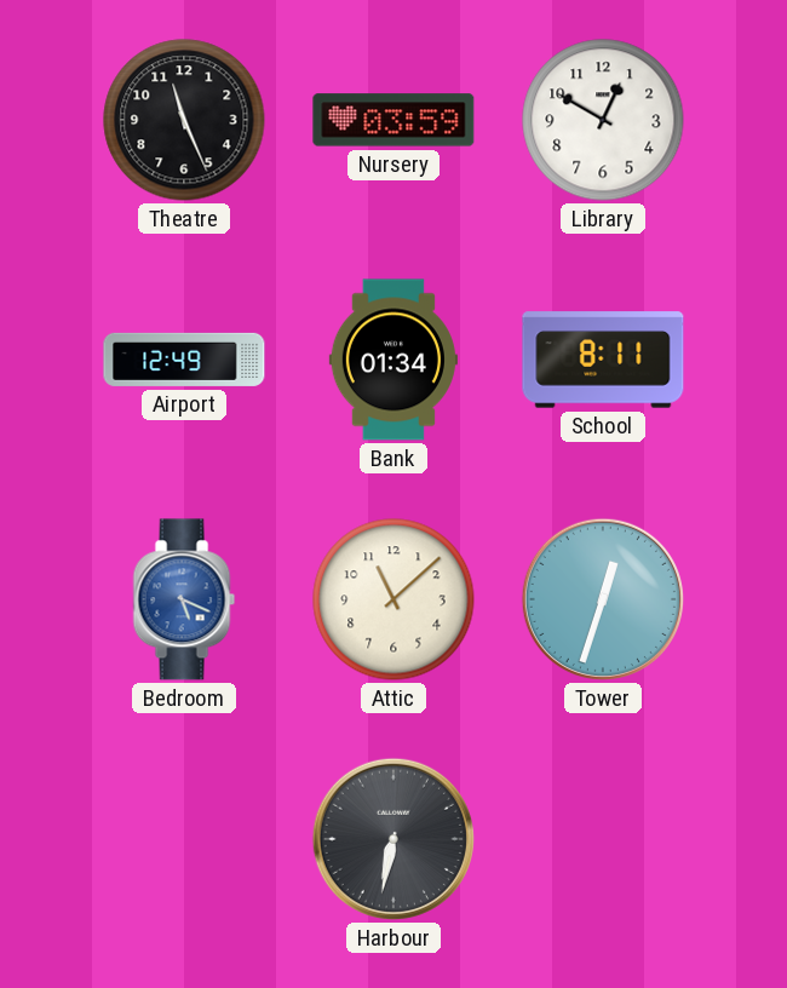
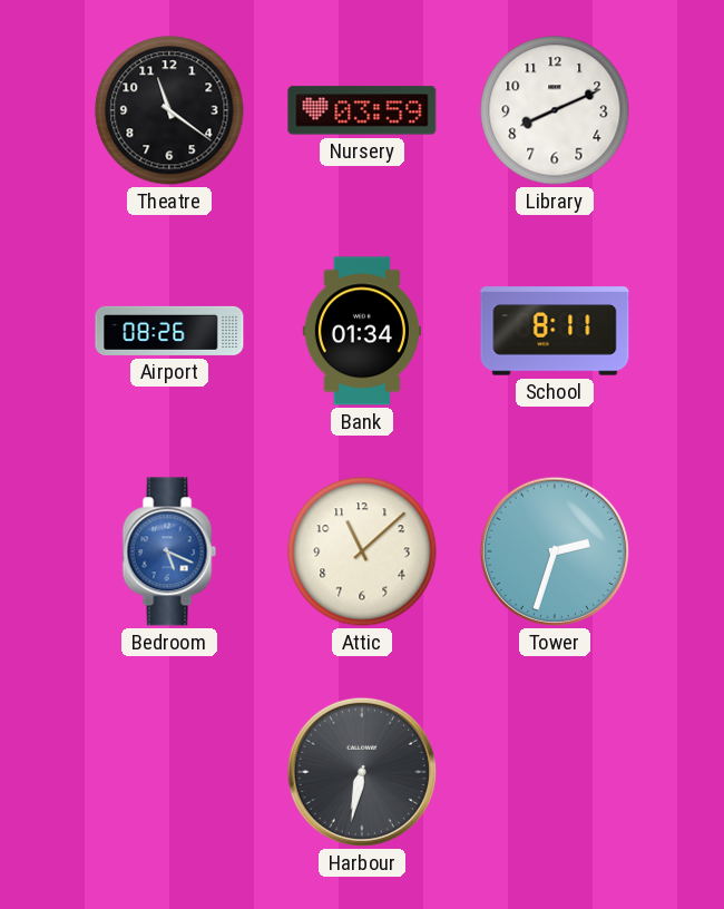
Theatre: 11:26 -> 11:21 (169, 110)
Library: 12:50 -> 8:11 (555, 110)
Airport: 12:49 -> 08:26 (169, 331)
Tower: 12:33 -> 2:33 (555, 551)
